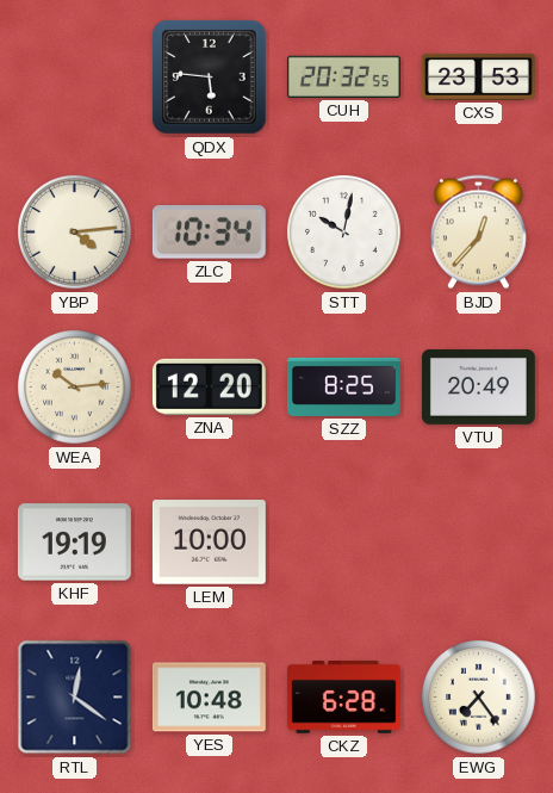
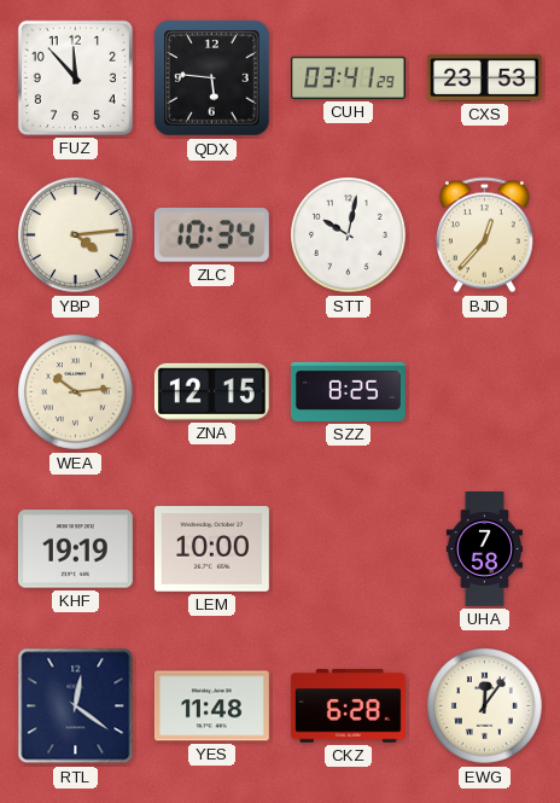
FUZ: none -> 11:53 (75, 77)
CUH: 20:32 -> 03:41 (348, 77)
ZNA: 12:20 -> 12:15 (211, 391)
VTU: 20:49 -> none (478, 386)
UHA: none -> 7:58 (485, 549)
YES: 10:48 -> 11:48 (211, 706)
EWG: 7:24 -> 12:06 (485, 706)
